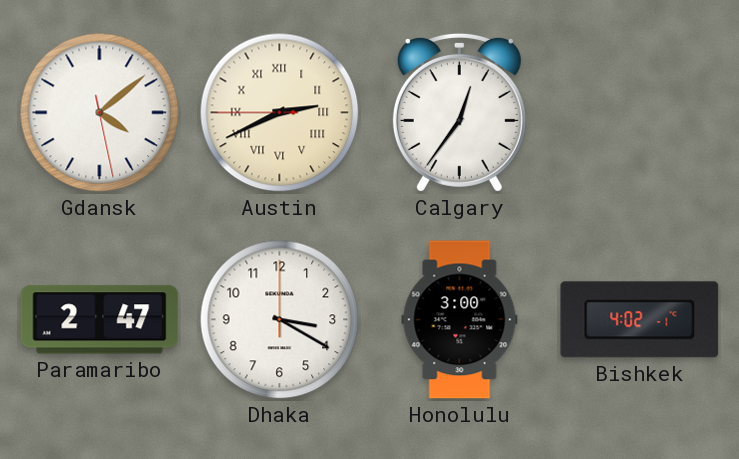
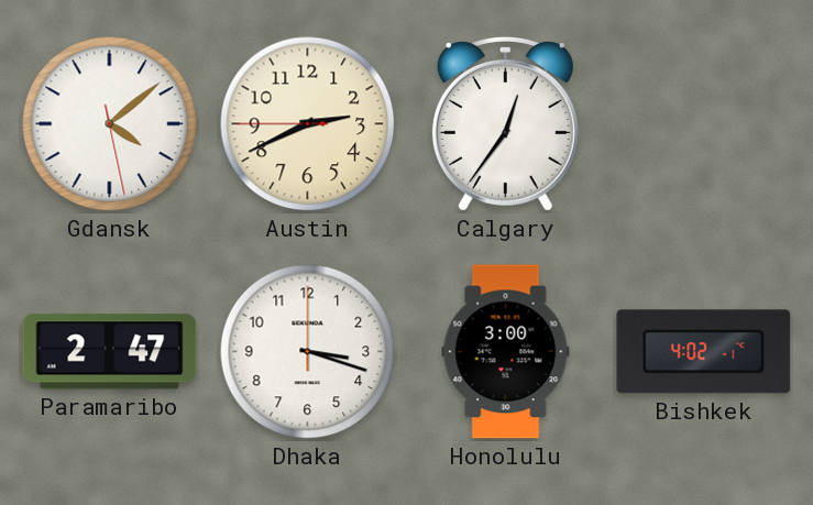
Austin numerals: Roman -> Arabic (308, 124)
Dhaka: 3:20 -> 3:18 (308, 352)
